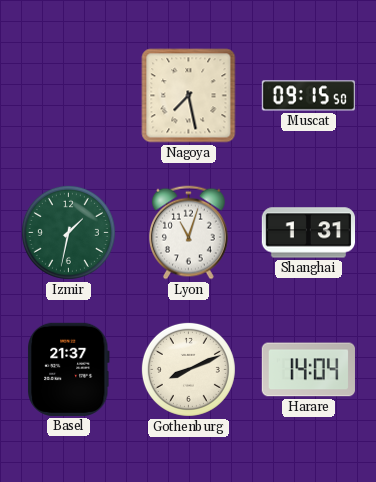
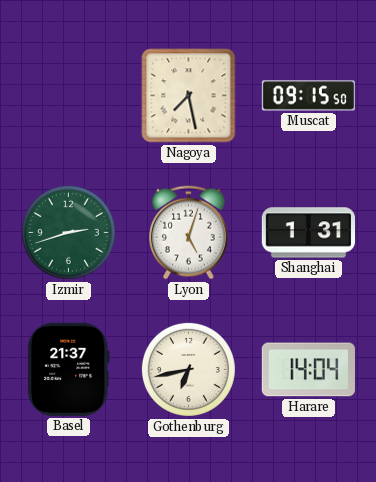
Izmir: 1:32 -> 2:42 (68, 232)
Lyon: 11:03 -> 5:03 (189, 233)
Gothenburg: 8:11 -> 6:43 (188, 369)
